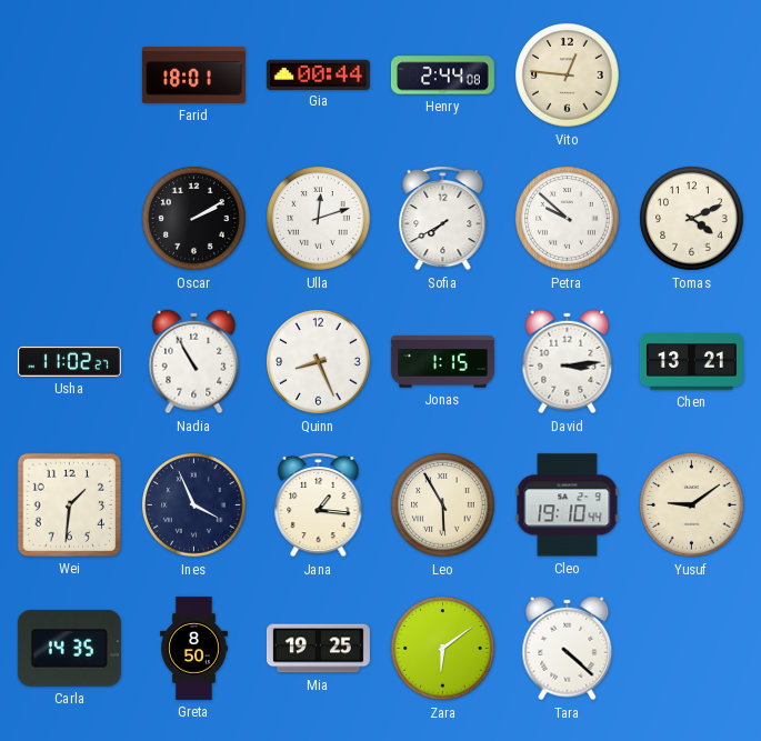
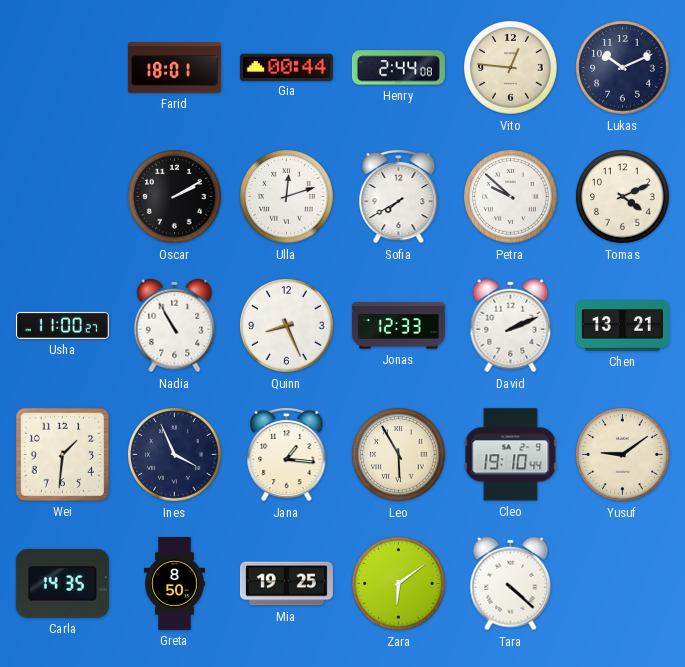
Lukas: none -> 10:11 (623, 68)
Usha: 11:02 -> 11:00 (62, 325)
Jonas: 1:15 -> 12:33 (398, 326)
David: 3:14 -> 2:11 (511, 326)
